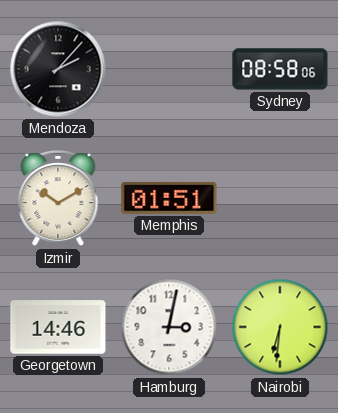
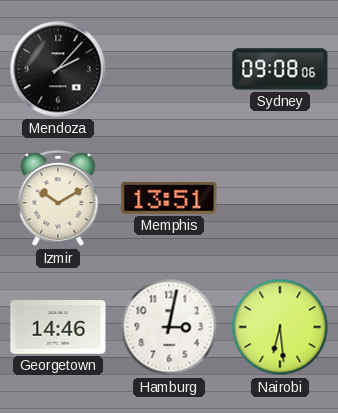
Sydney: 08:58 -> 09:08 (280, 69)
Memphis: 01:51 -> 13:51 (169, 198)
Nairobi: 6:31 -> 6:29 (280, 327)
